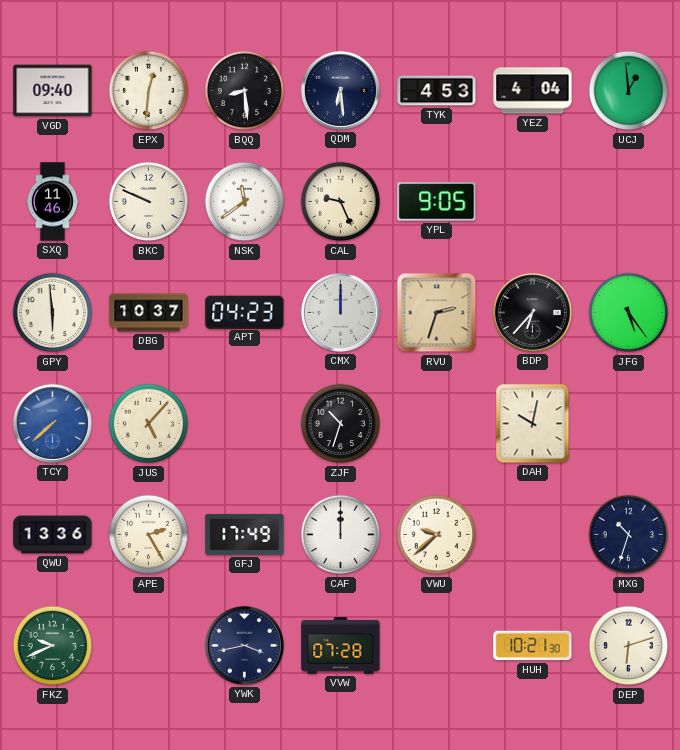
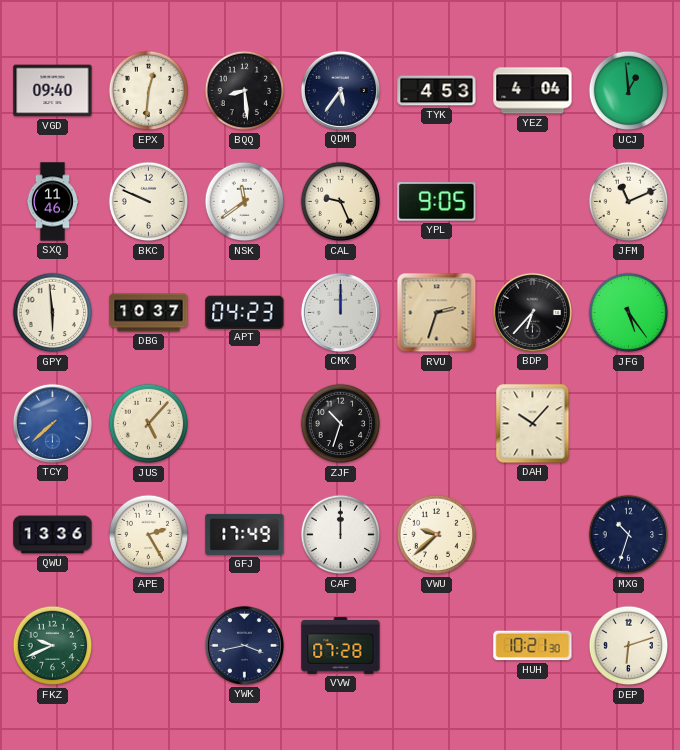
QDM: 6:29 -> 5:36 (340, 90)
JFM: none -> 11:11 (629, 202)
DAH: 10:02 -> 10:07 (533, 424)
